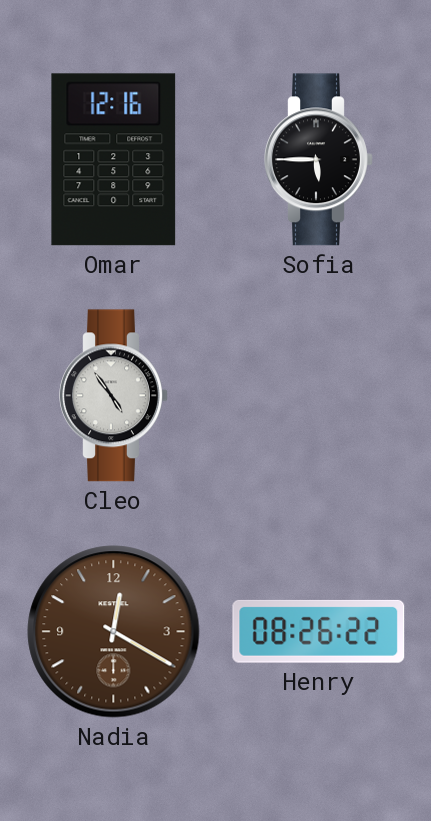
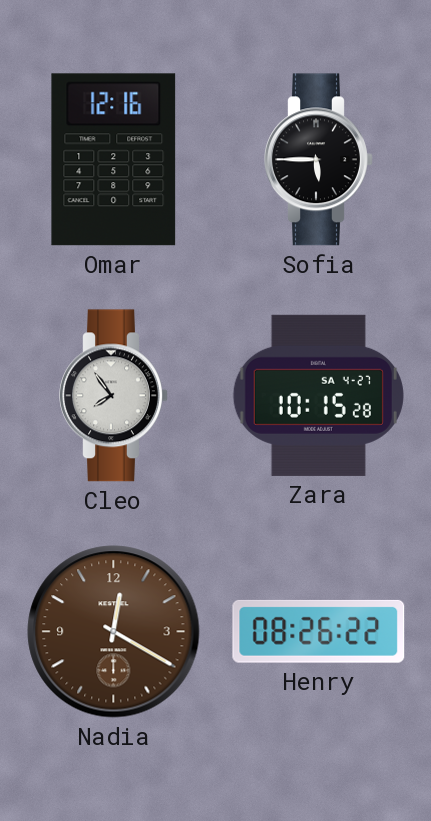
Cleo: 4:54 -> 7:54 (114, 396)
Zara: none -> 10:15 (318, 395)
